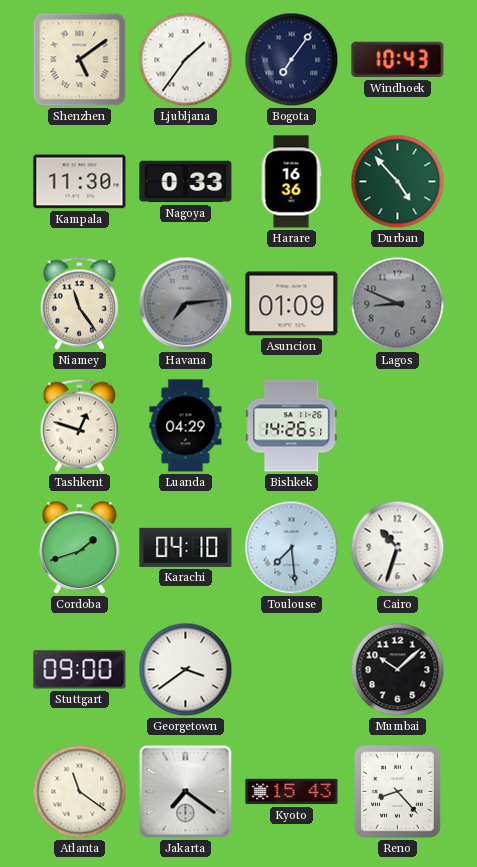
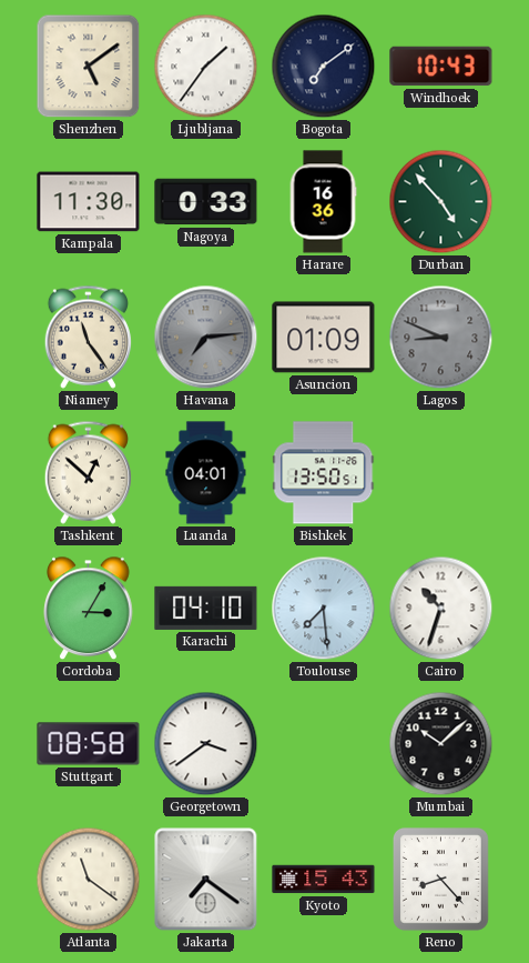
Bogota: 7:06 -> 7:09 (324, 67)
Tashkent: 12:48 -> 12:52 (88, 472)
Luanda: 04:29 -> 04:01 (206, 473)
Bishkek: 14:26 -> 13:50 (324, 473)
Cordoba: 1:42 -> 3:05 (89, 609)
Stuttgart: 09:00 -> 08:58 (89, 744)
